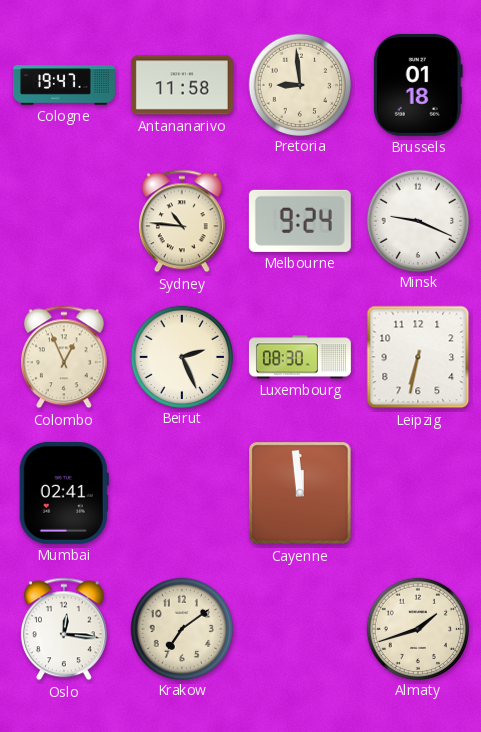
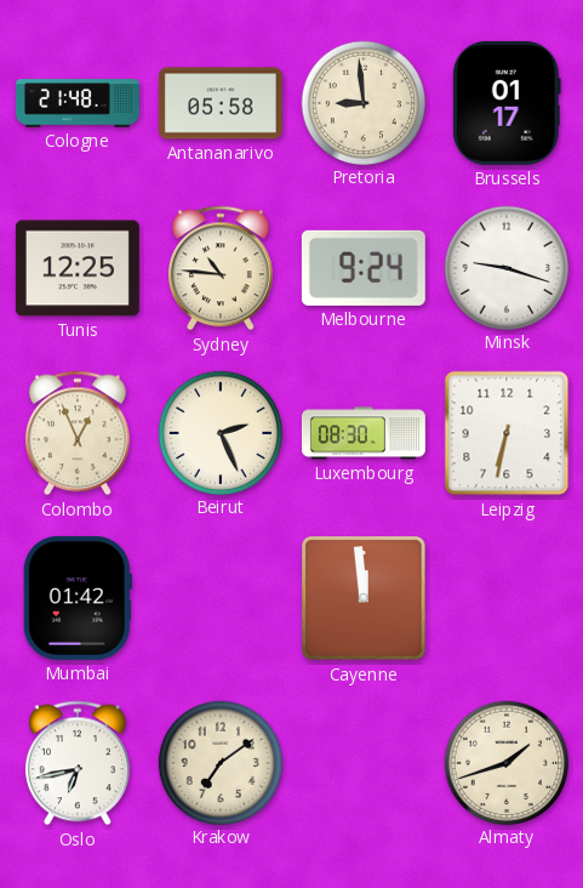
Cologne: 19:47 -> 21:48 (78, 103)
Antananarivo: 11:58 -> 05:58 (221, 103)
Brussels: 01:18 -> 01:17 (507, 103)
Tunis: none -> 12:25 (78, 268)
Minsk: 9:19 -> 9:18 (505, 267)
Mumbai: 02:41 -> 01:42 (78, 598)
Oslo: 12:16 -> 6:43 (78, 763)
